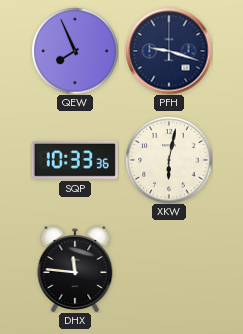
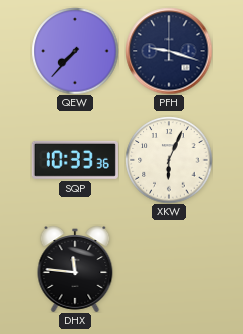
QEW: 7:56 -> 7:37 (75, 51)
XKW: 6:02 -> 6:04 (169, 160)
